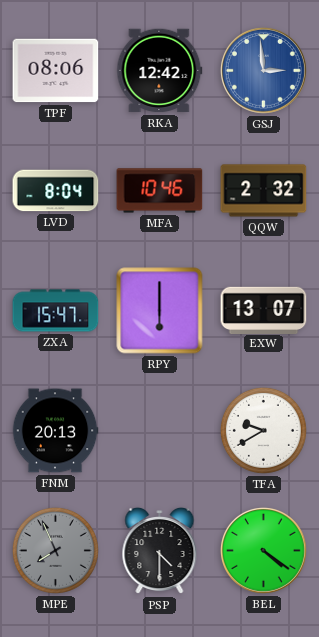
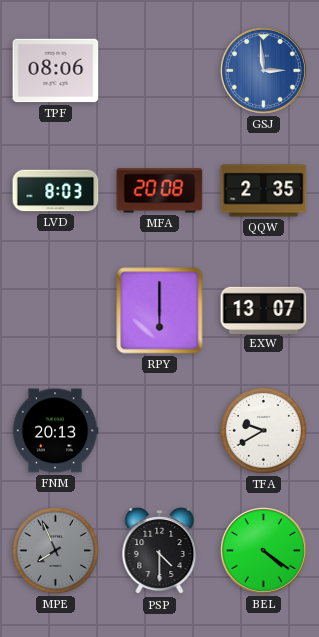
RKA: 12:42 -> none (160, 71)
LVD: 8:04 -> 8:03 (56, 191)
MFA: 10:46 -> 20:08 (160, 191)
QQW: 2:32 -> 2:35 (264, 191)
ZXA: 15:47 -> none (56, 311)
